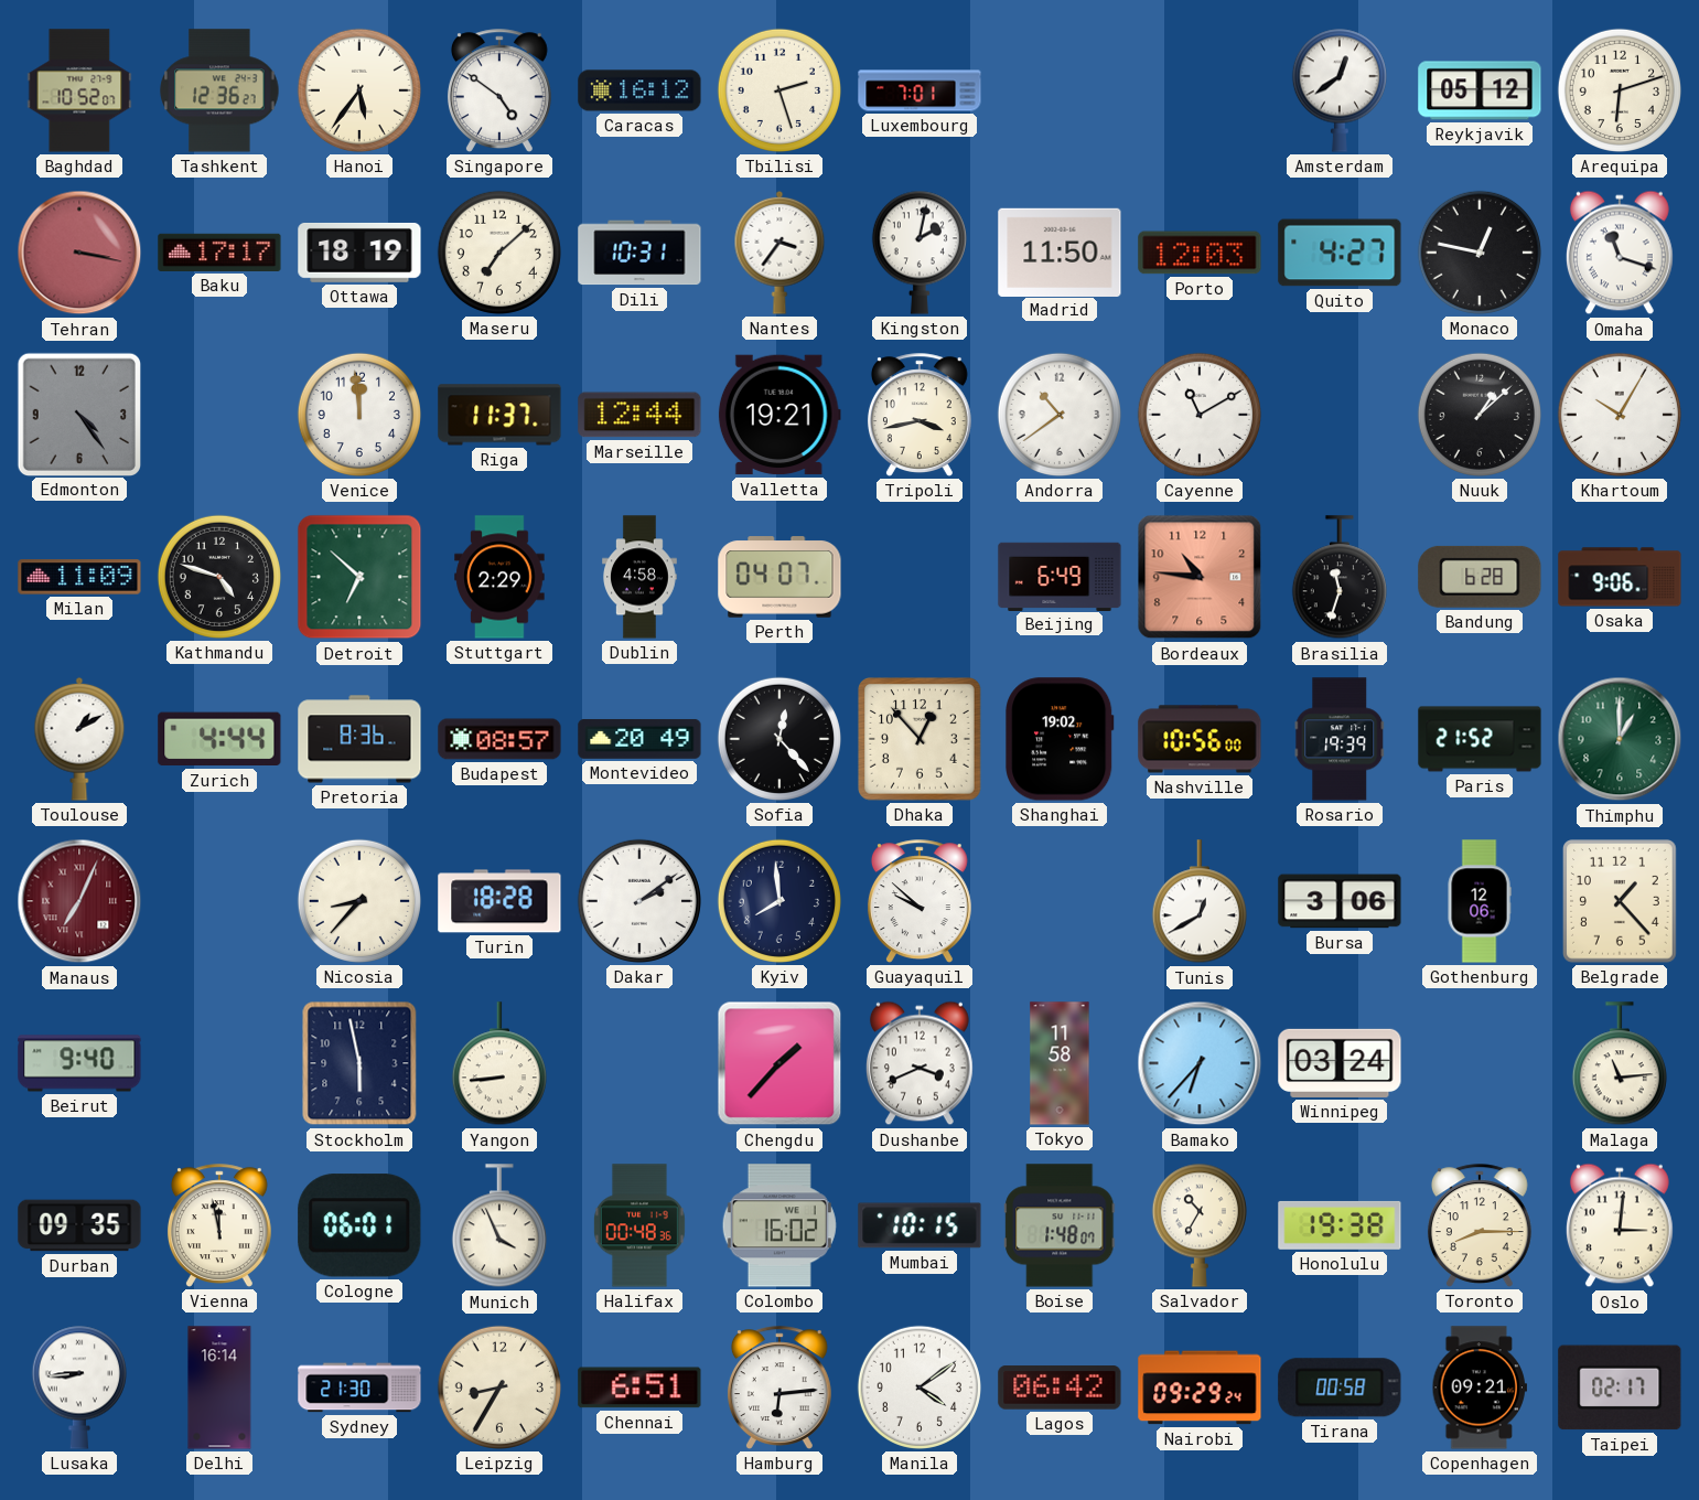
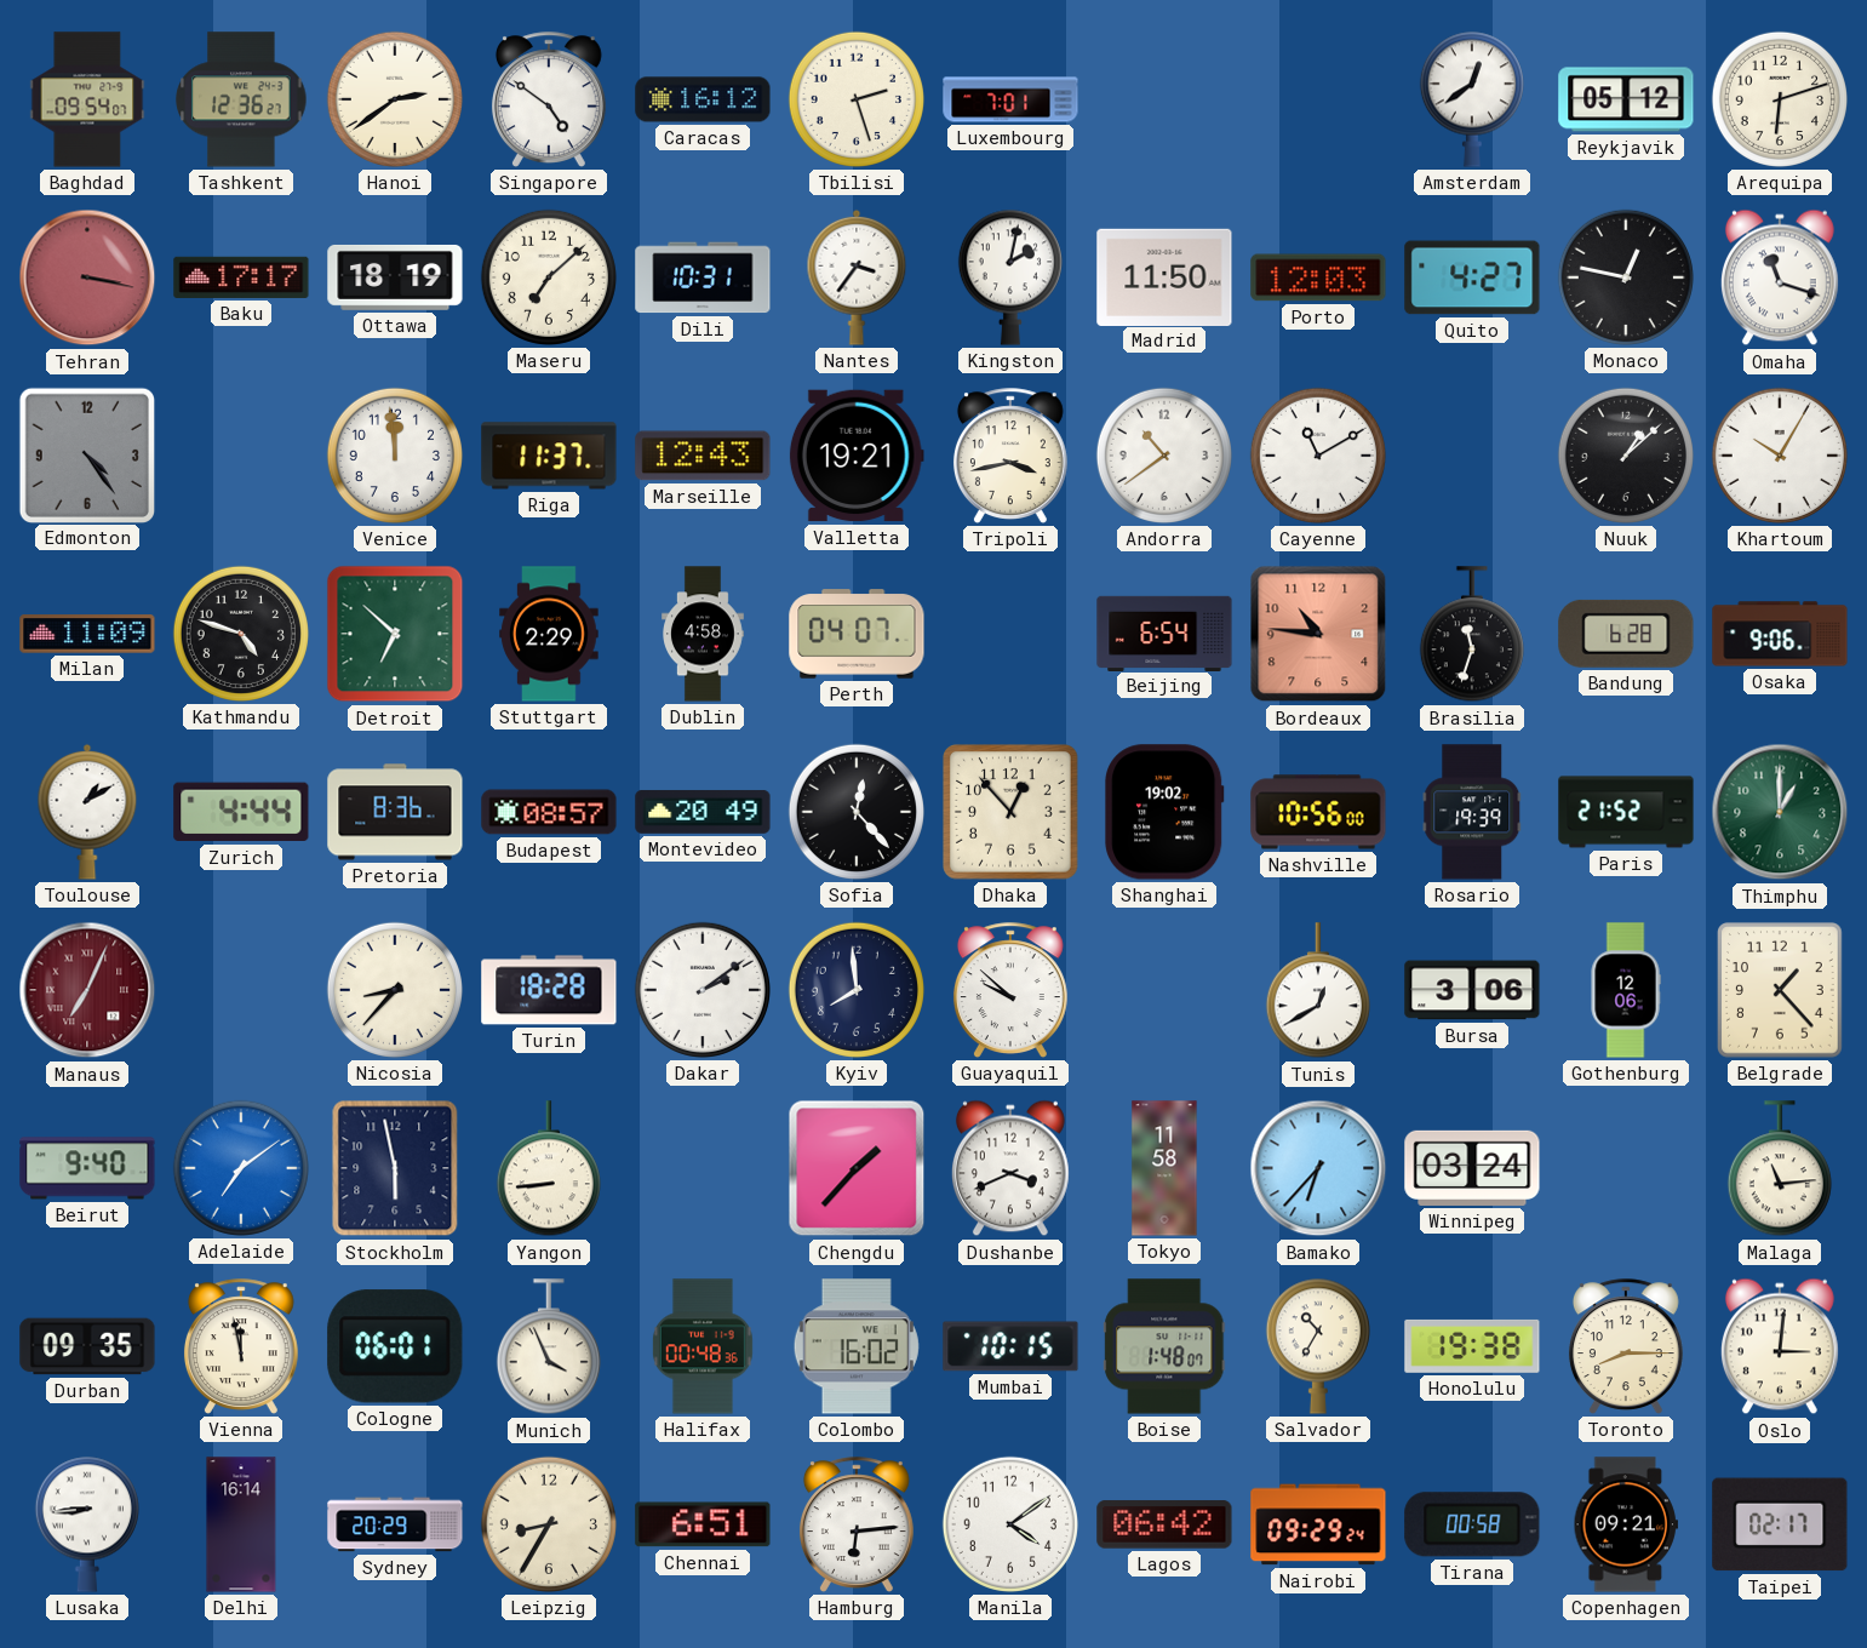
Baghdad: 10:52 -> 09:54 (87, 99)
Hanoi: 5:36 -> 2:39 (395, 99)
Marseille: 12:44 -> 12:43 (703, 456)
Beijing: 6:49 -> 6:54 (1164, 633)
Adelaide: none -> 7:09 (241, 1168)
Sydney: 21:30 -> 20:29 (395, 1524)
